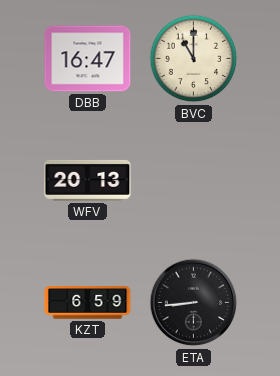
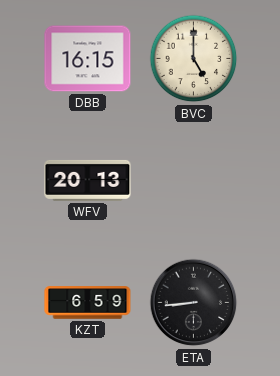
DBB: 16:47 -> 16:15 (88, 59)
BVC: 11:00 -> 5:00 (194, 59)
